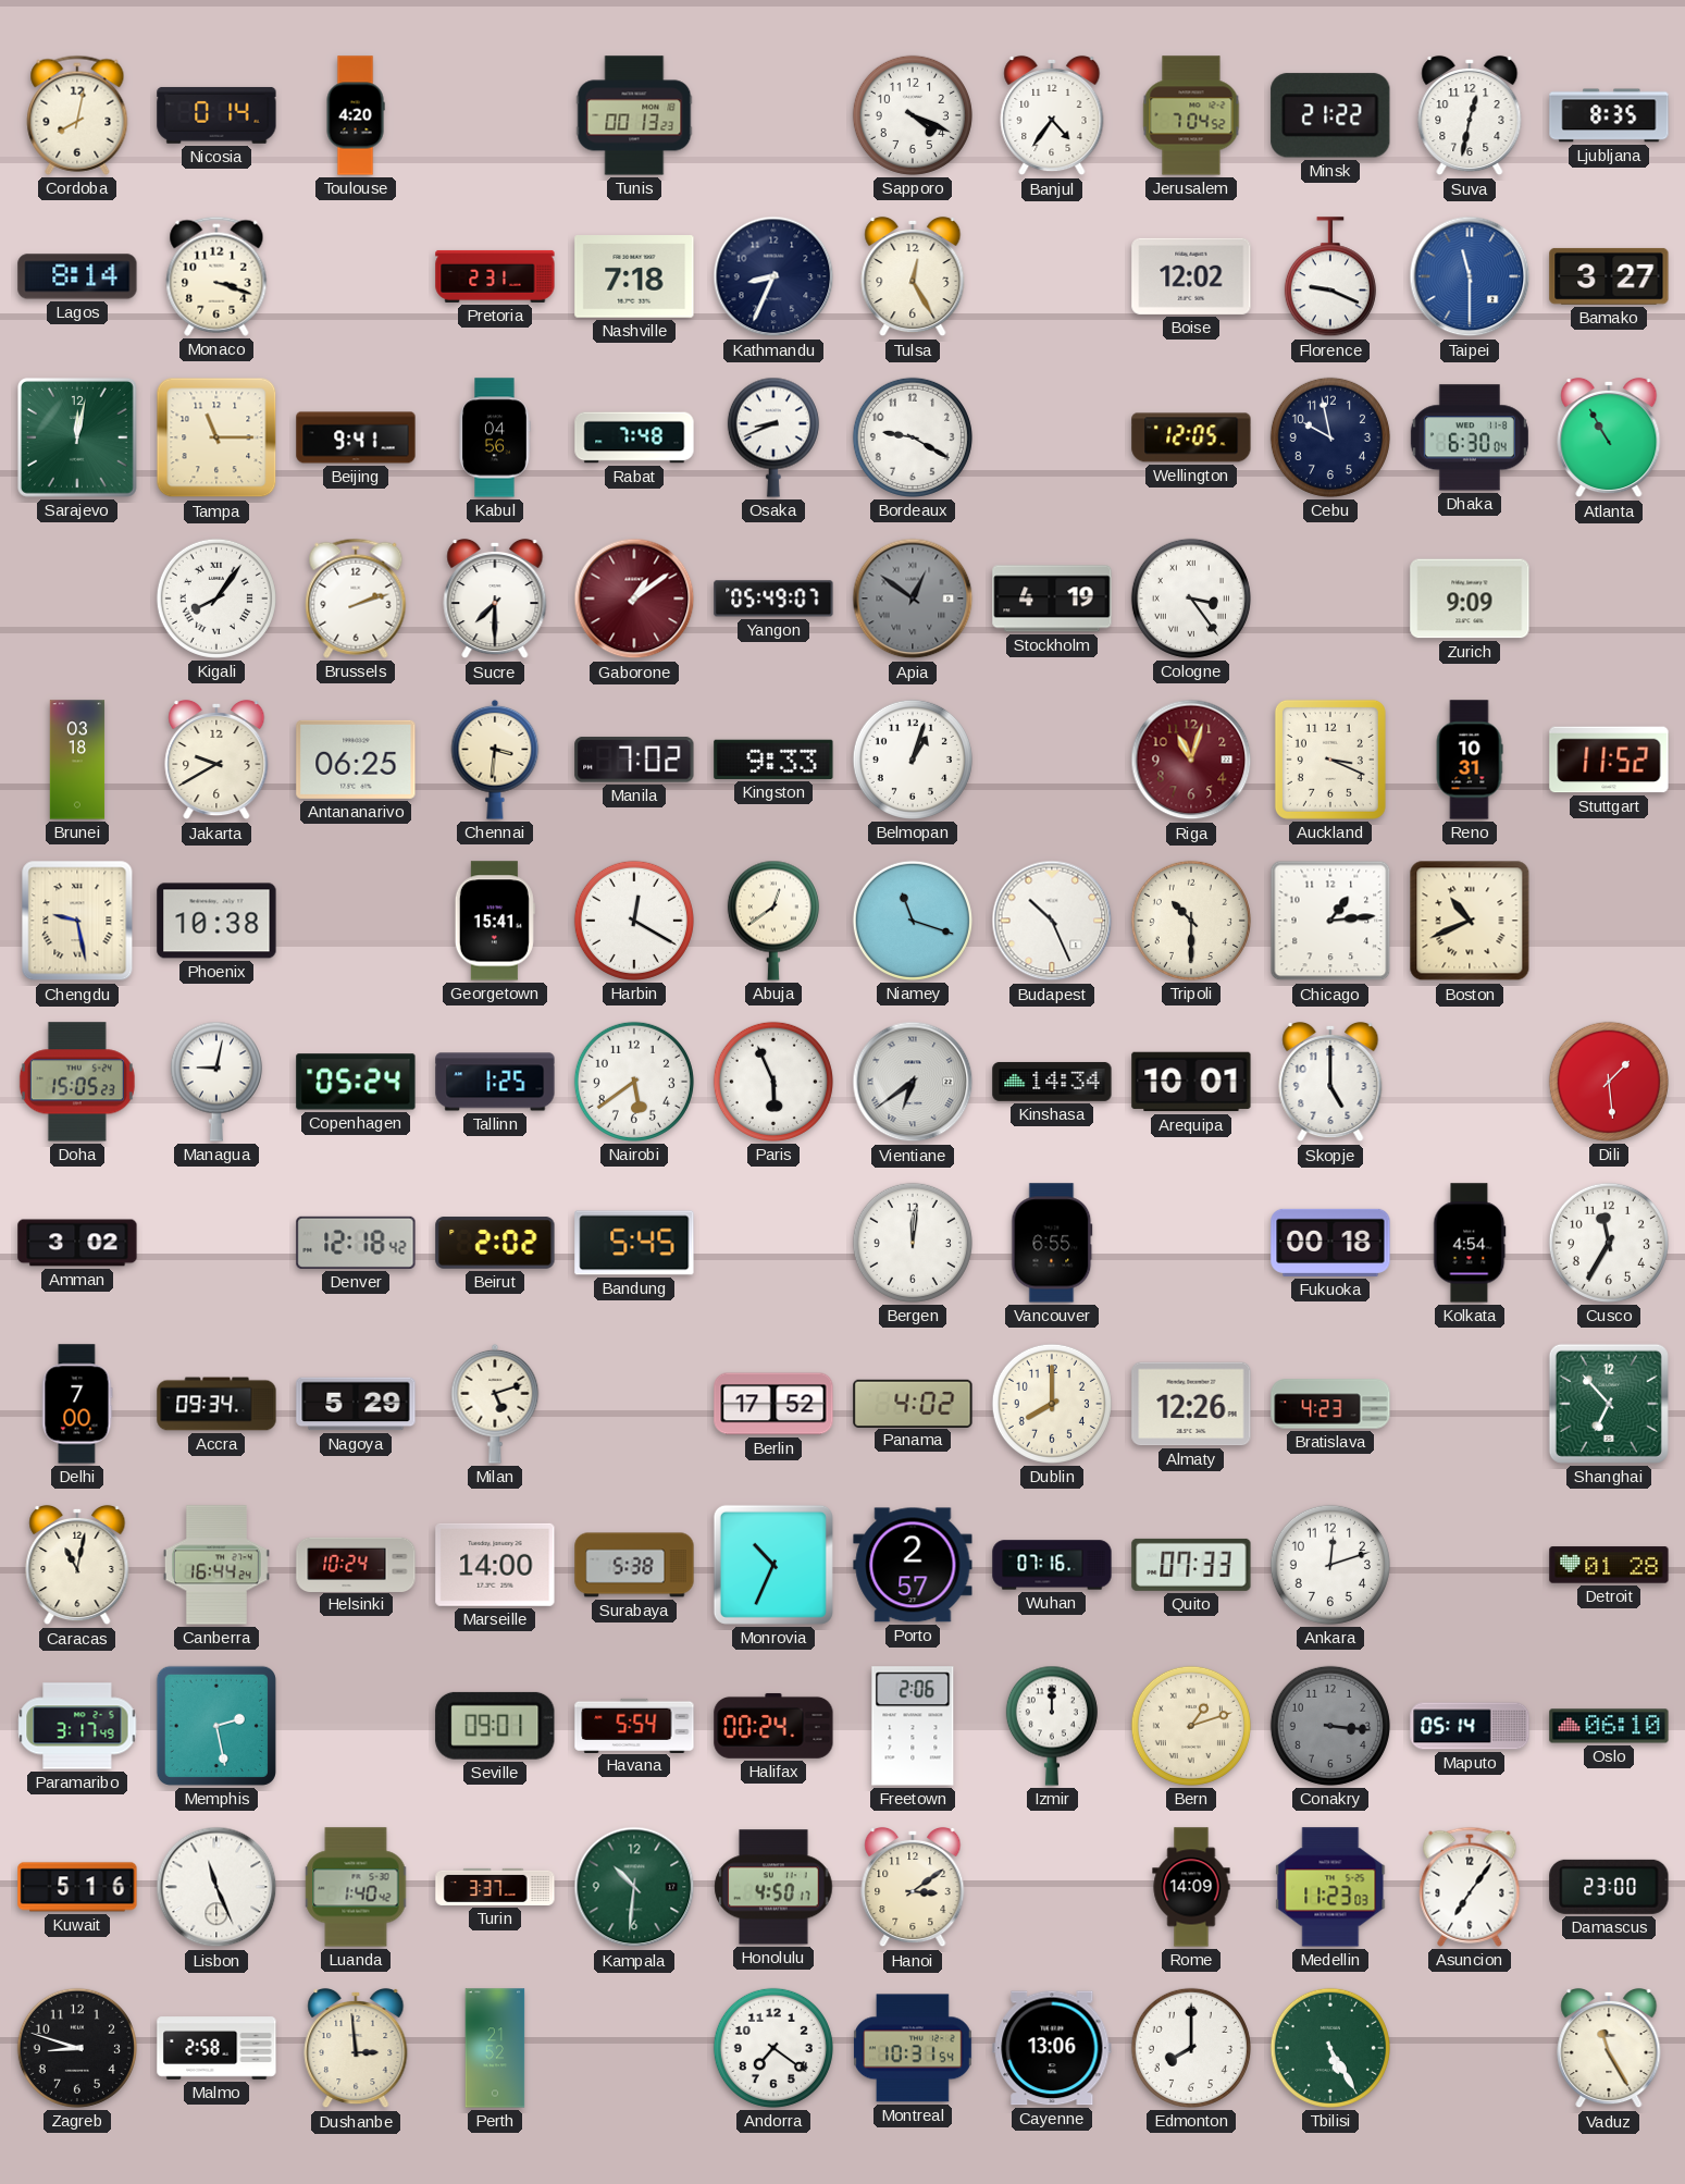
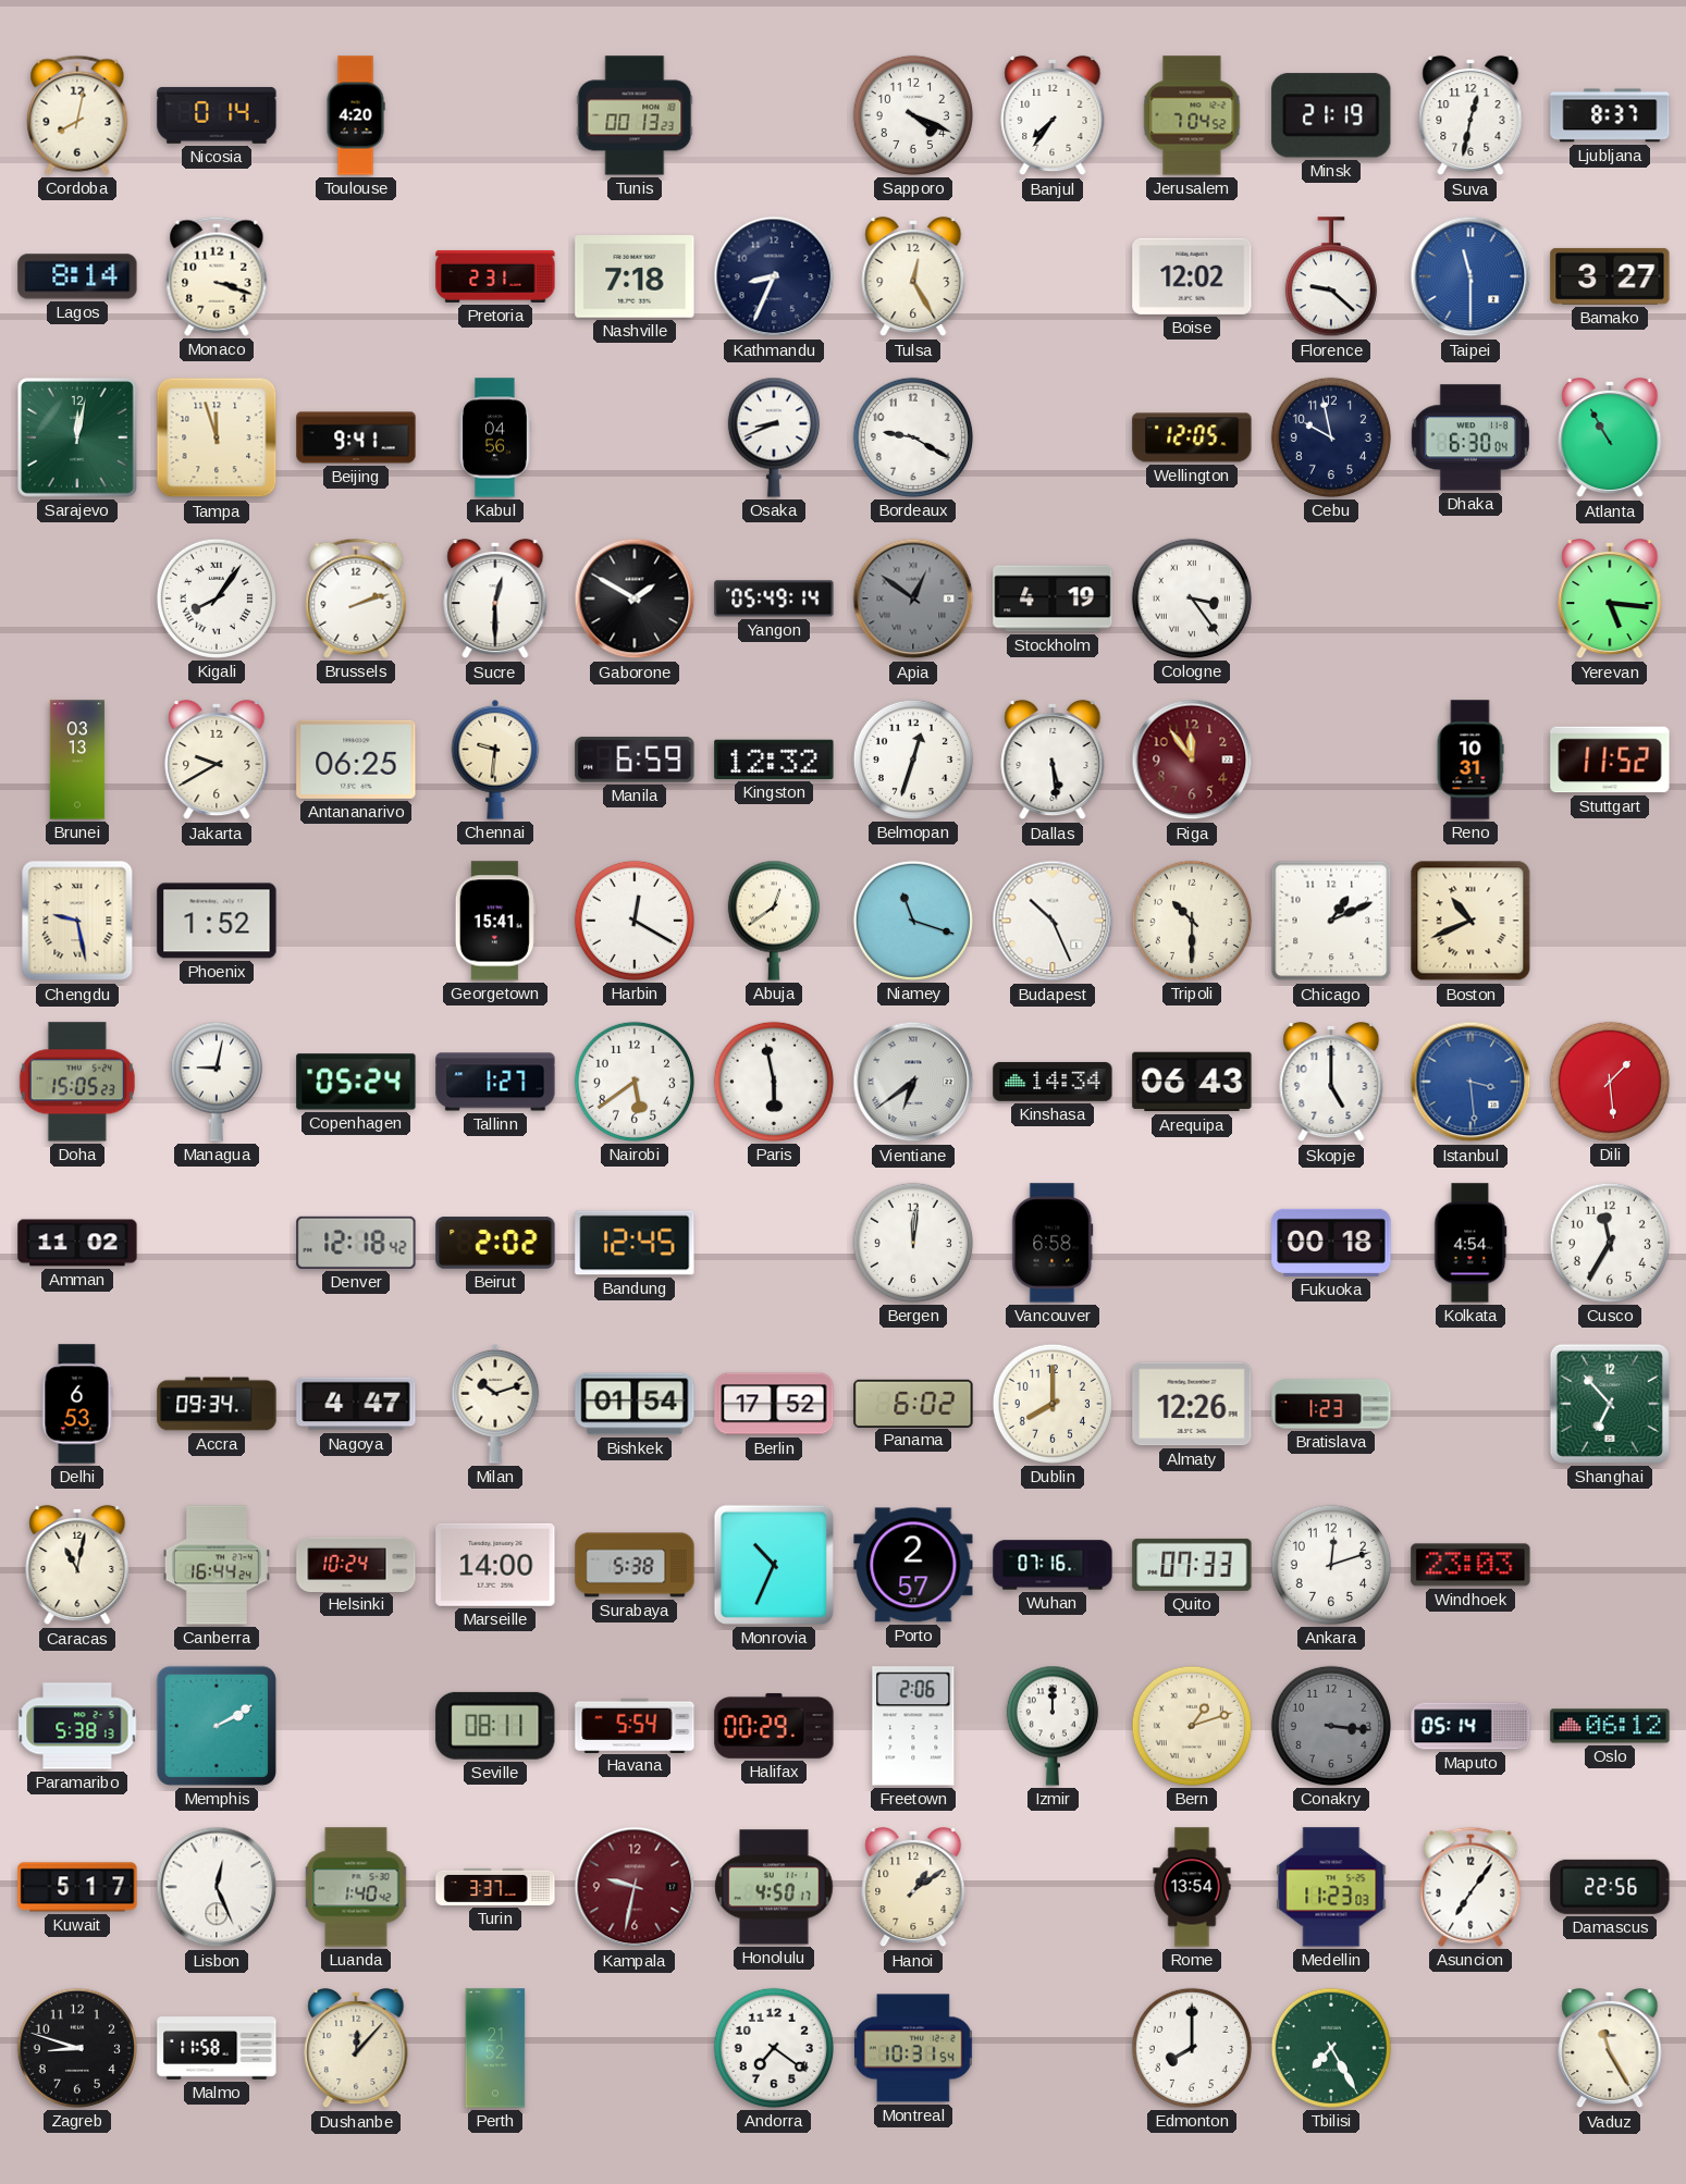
Banjul: 4:36 -> 7:36 (1053, 115)
Minsk: 21:22 -> 21:19 (1331, 115)
Ljubljana: 8:35 -> 8:37 (1610, 115)
Florence: 9:19 -> 9:22 (1331, 277)
Tampa: 11:15 -> 11:57 (217, 437)
Rabat: 7:48 -> none (634, 437)
Sucre: 7:30 -> 12:30 (495, 599)
Gaborone: 1:09 -> 1:50 (635, 599)
Gaborone dial: burgundy -> black (635, 599)
Yangon: 05:49:07 -> 05:49:14 (774, 599)
Zurich: 9:09 -> none (1470, 599)
Yerevan: none -> 5:16 (1610, 599)
Brunei: 03:18 -> 03:13 (77, 760)
Chennai: 3:31 -> 9:31 (495, 760)
Manila: 7:02 -> 6:59 (635, 760)
Kingston: 9:33 -> 12:32 (774, 760)
Belmopan: 1:03 -> 12:33 (913, 760)
Dallas: none -> 5:29 (1053, 760)
Riga: 11:03 -> 11:54 (1192, 760)
Auckland: 3:19 -> none (1330, 760)
Phoenix: 10:38 -> 1:52 (217, 921)
Chicago: 1:14 -> 1:11 (1331, 921)
Tallinn: 1:25 -> 1:27 (495, 1082)
Paris: 5:56 -> 5:58 (774, 1082)
Arequipa: 10:01 -> 06:43 (1192, 1082)
Istanbul: none -> 3:29 (1470, 1082)
Amman: 3:02 -> 11:02 (77, 1243)
Bandung: 5:45 -> 12:45 (635, 1243)
Vancouver: 6:55 -> 6:58 (1053, 1243)
Delhi: 7:00 -> 6:53 (77, 1404)
Nagoya: 5:29 -> 4:47 (356, 1404)
Milan: 5:12 -> 10:12 (495, 1404)
Bishkek: none -> 01:54 (635, 1404)
Panama: 4:02 -> 6:02 (913, 1403)
Bratislava: 4:23 -> 1:23 (1331, 1404)
Windhoek: none -> 23:03 (1470, 1565)
Detroit: 01:28 -> none (1609, 1565)
Paramaribo: 3:17 -> 5:38 (77, 1726)
Memphis: 2:28 -> 2:10 (217, 1726)
Seville: 09:01 -> 08:11 (495, 1726)
Halifax: 00:24 -> 00:29 (774, 1726)
Oslo: 06:10 -> 06:12 (1610, 1726)
Kuwait: 5:16 -> 5:17 (77, 1887)
Lisbon: 11:26 -> 12:26 (217, 1887)
Kampala: 10:31 -> 9:32 (635, 1887)
Kampala dial: green -> burgundy (635, 1887)
Hanoi: 3:09 -> 1:09 (913, 1887)
Rome: 14:09 -> 13:54 (1192, 1887)
Damascus: 23:00 -> 22:56 (1610, 1887)
Malmo: 2:58 -> 11:58 (217, 2048)
Dushanbe: 2:59 -> 12:07 (356, 2048)
Cayenne: 13:06 -> none (1052, 2048)
Tbilisi: 5:25 -> 7:25 (1331, 2048)
